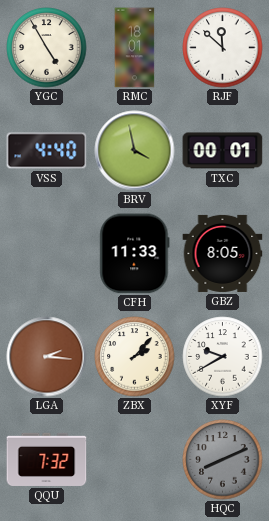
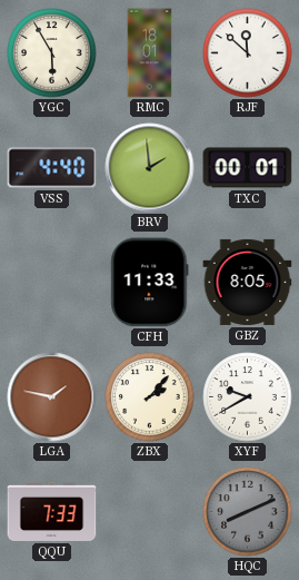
YGC: 4:55 -> 5:55 (52, 53)
BRV: 3:58 -> 1:59 (150, 168)
LGA: 2:16 -> 1:47 (52, 397)
QQU: 7:32 -> 7:33 (52, 511)
